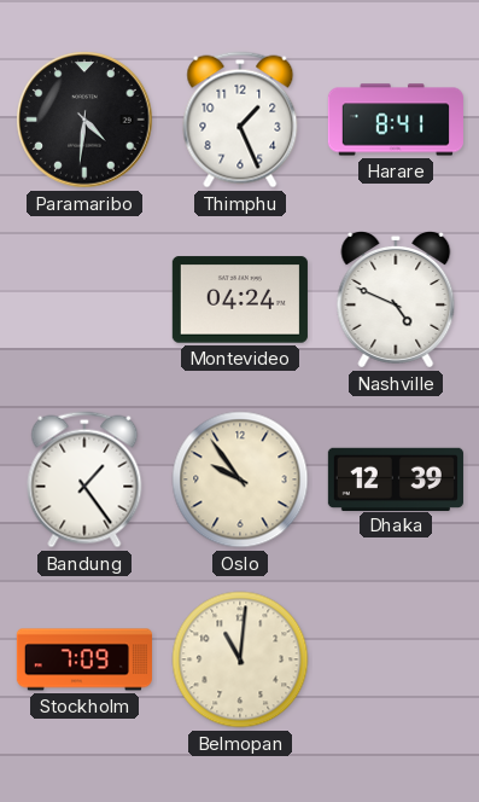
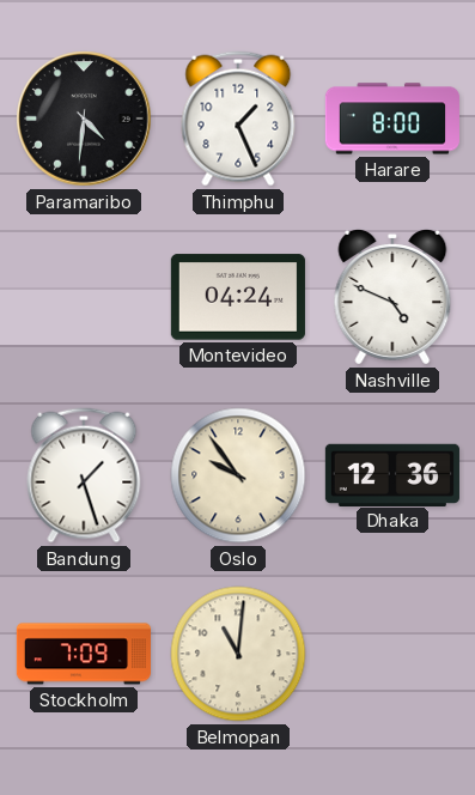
Harare: 8:41 -> 8:00 (392, 119)
Bandung: 1:24 -> 1:27 (84, 475)
Dhaka: 12:39 -> 12:36 (392, 474)
